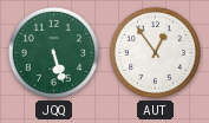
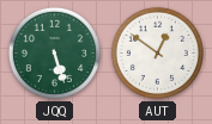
AUT: 12:54 -> 12:51 (157, 52)
